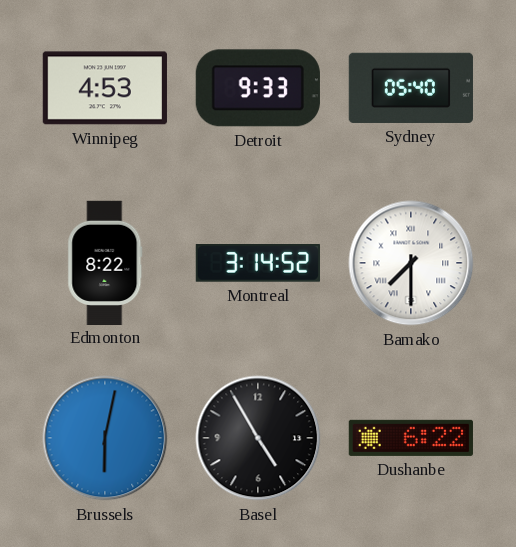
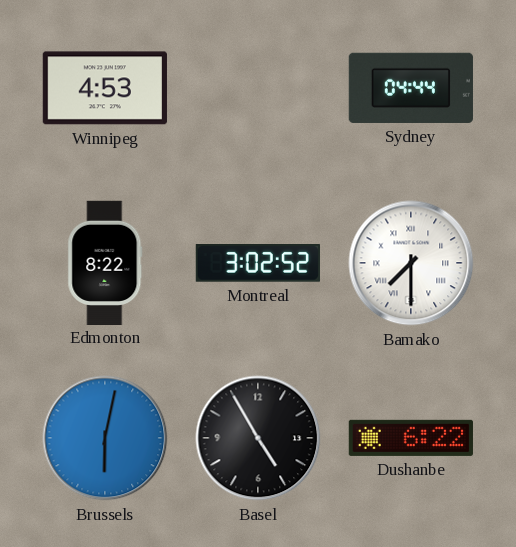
Detroit: 9:33 -> none (258, 88)
Sydney: 05:40 -> 04:44 (411, 88)
Montreal: 3:14 -> 3:02 (258, 263)
